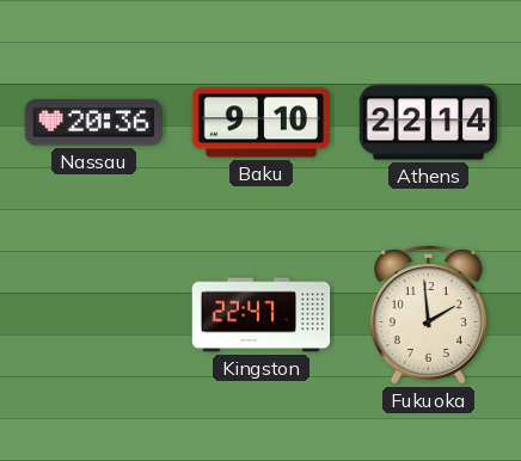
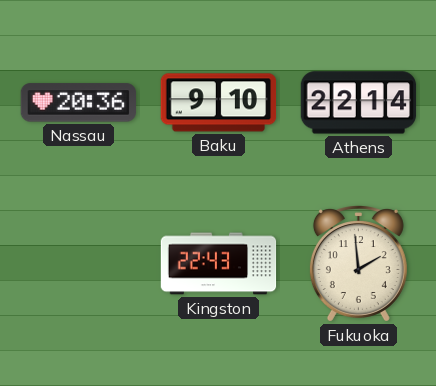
Kingston: 22:47 -> 22:43 (219, 264)
